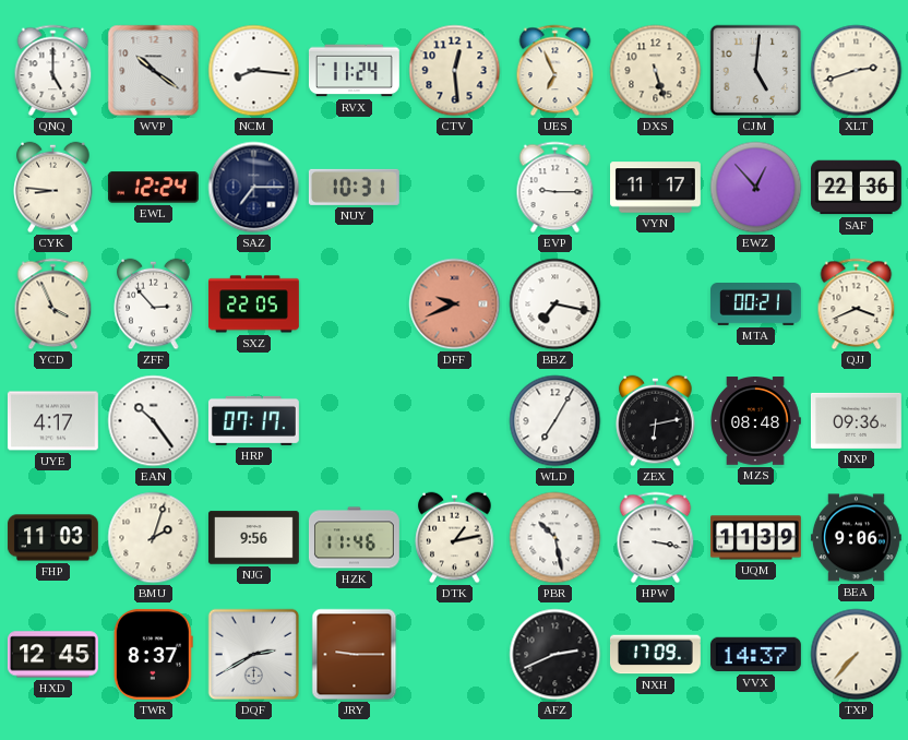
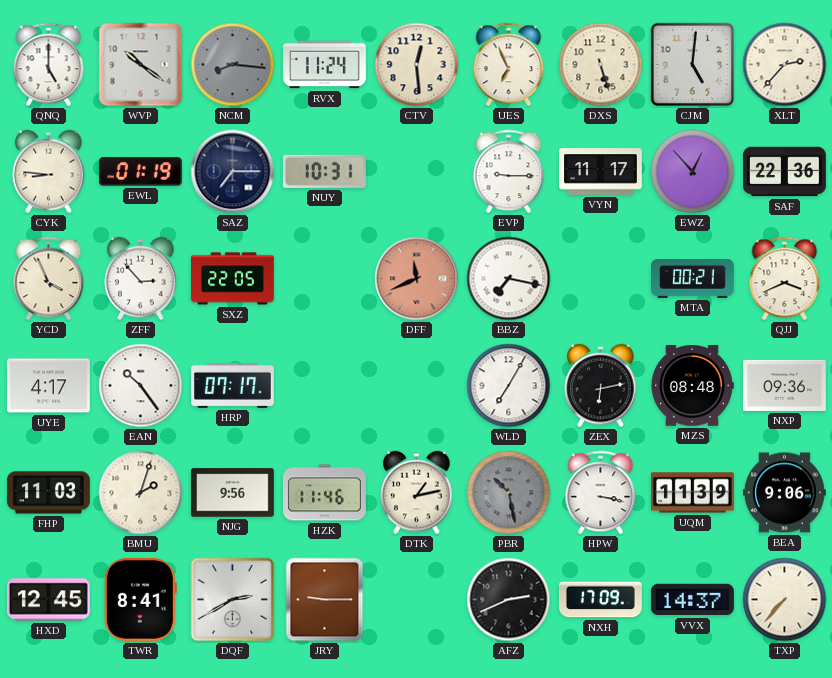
NCM dial: white -> grey (233, 65)
XLT: 2:42 -> 2:37 (785, 65)
EWL: 12:24 -> 01:19 (140, 172)
DFF: 9:41 -> 11:41 (417, 279)
PBR dial: white -> grey (509, 493)
TWR: 8:37 -> 8:41 (140, 599)
